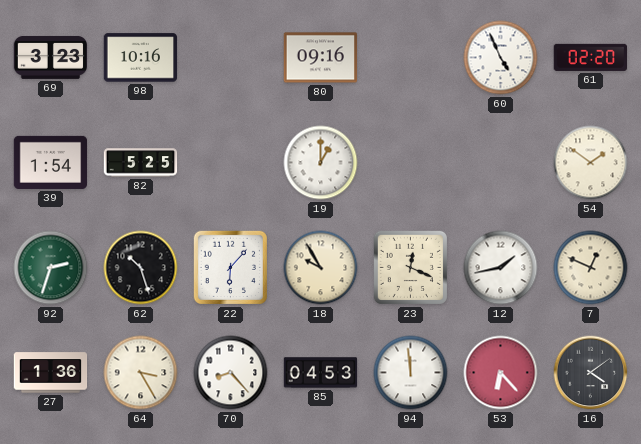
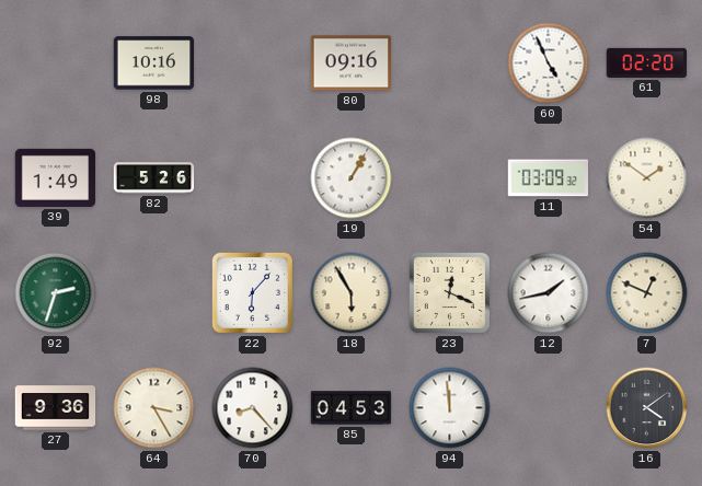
69: 3:23 -> none (51, 57)
39: 1:54 -> 1:49 (56, 177)
82: 5:25 -> 5:26 (154, 178)
19: 1:00 -> 1:05 (352, 178)
11: none -> 03:09 (549, 178)
62: 10:27 -> none (141, 268)
18: 9:55 -> 5:55 (352, 293)
27: 1:36 -> 9:36 (56, 408)
53: 6:23 -> none (501, 373)
